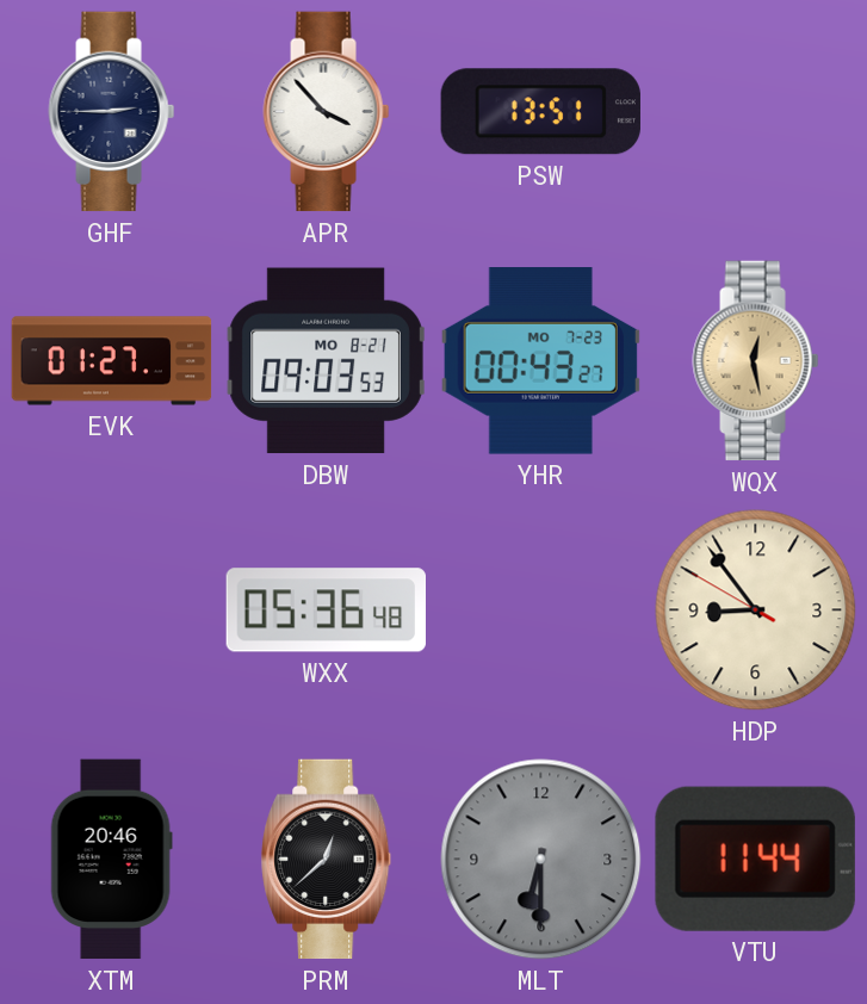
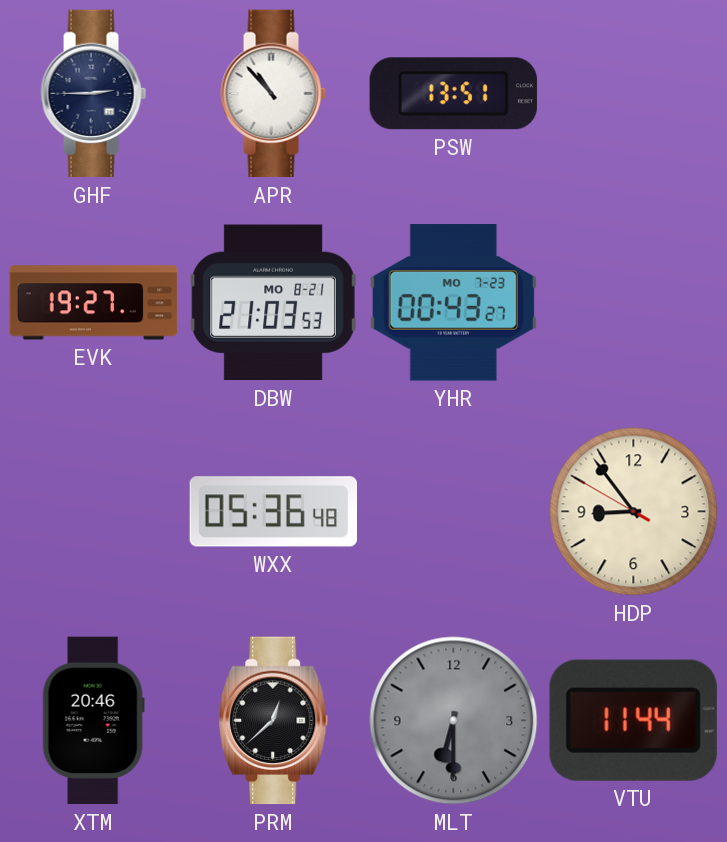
APR: 3:53 -> 10:53 (274, 94)
EVK: 01:27 -> 19:27 (94, 303)
DBW: 09:03 -> 21:03 (274, 303)
WQX: 12:28 -> none (756, 361)
